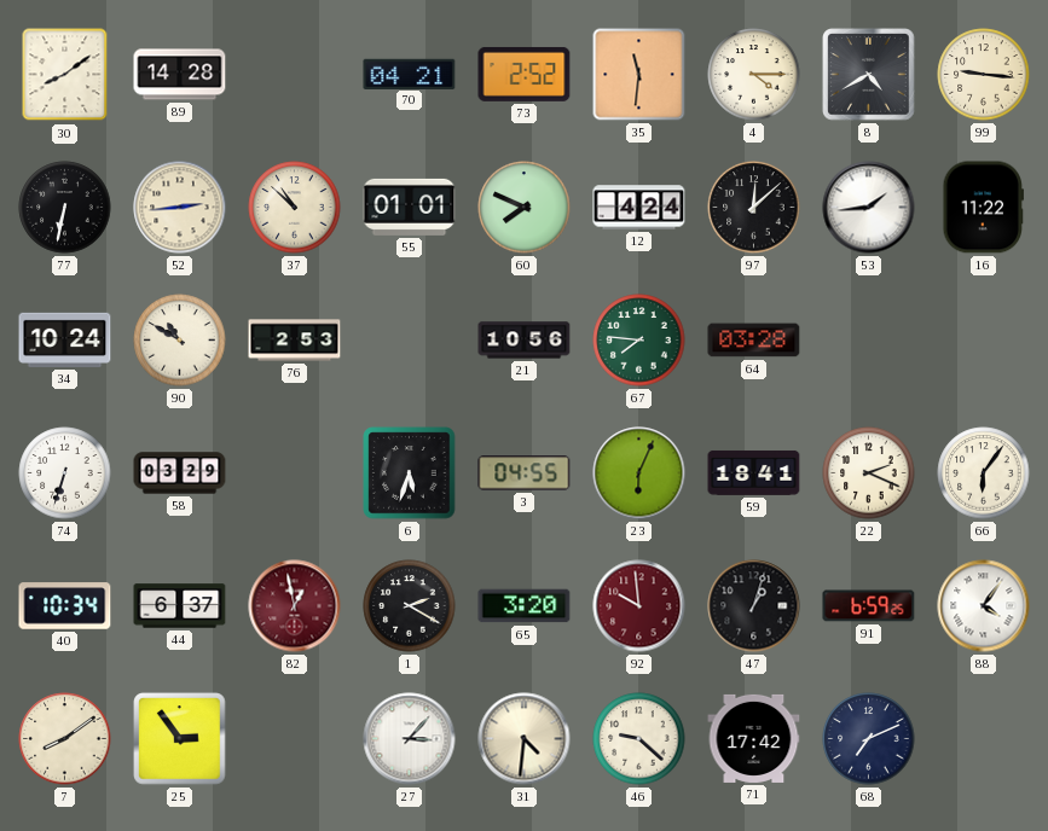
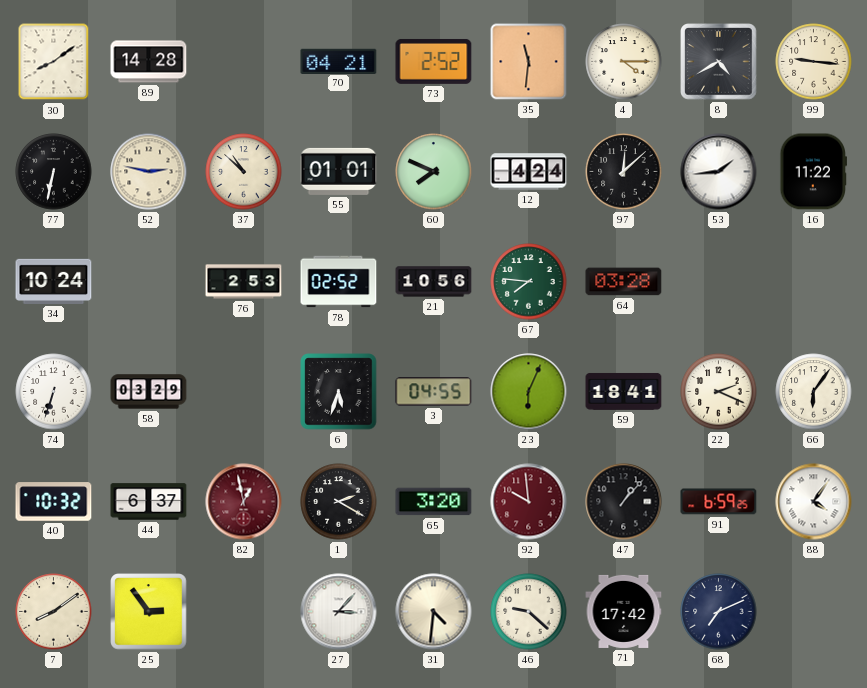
52: 2:44 -> 2:47 (149, 172)
90: 10:50 -> none (180, 341)
78: none -> 02:52 (339, 282)
40: 10:34 -> 10:32 (54, 502)
47: 1:03 -> 1:07 (624, 502)
